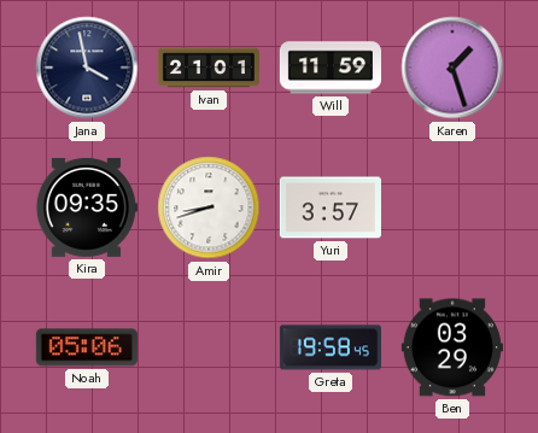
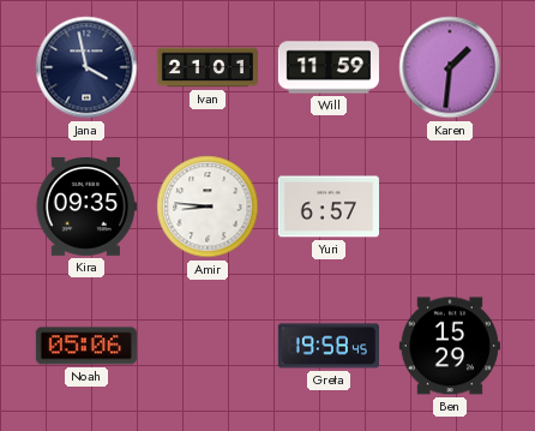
Karen: 1:27 -> 1:31 (450, 67)
Amir: 8:42 -> 8:46 (208, 206)
Yuri: 3:57 -> 6:57 (329, 206)
Ben: 03:29 -> 15:29 (450, 346)
